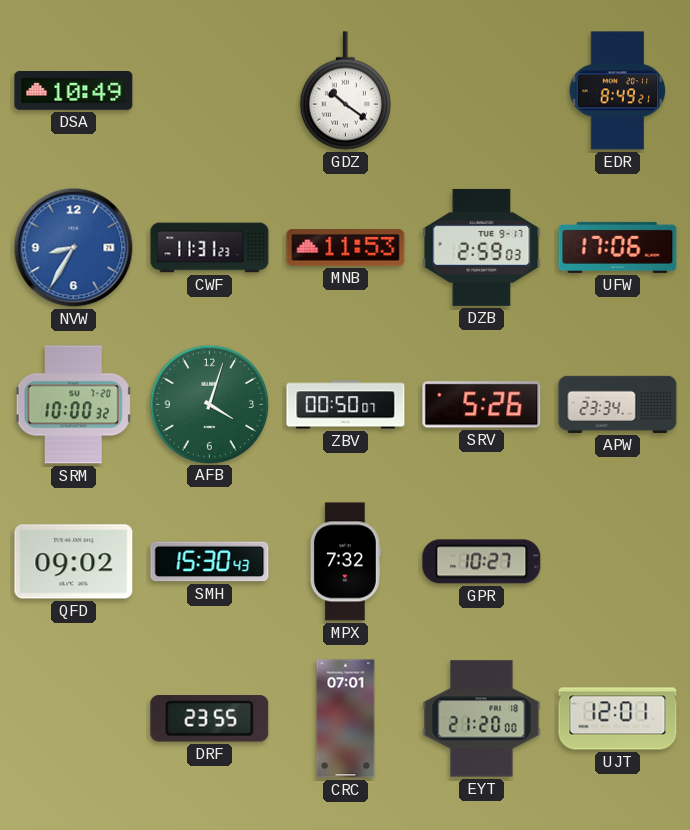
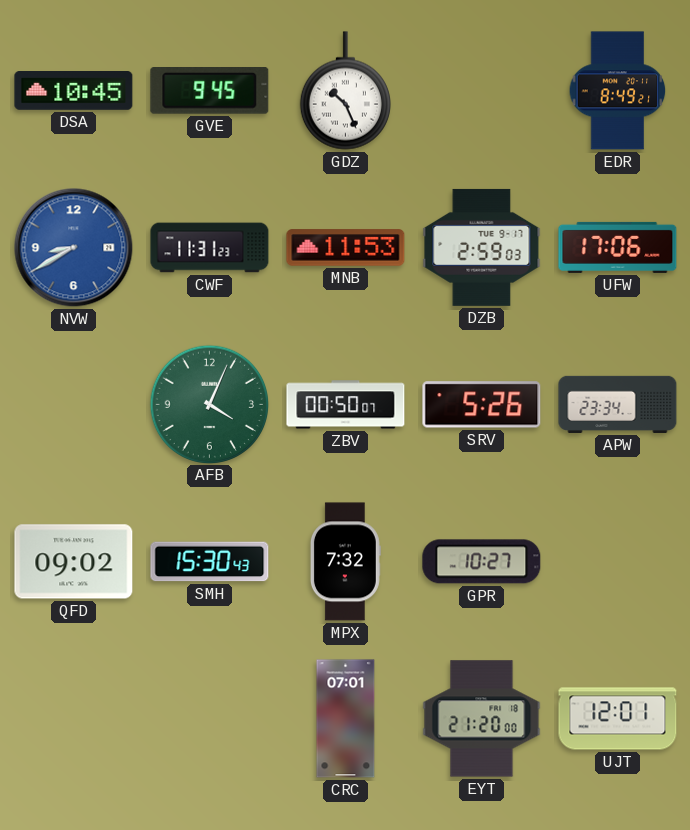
DSA: 10:49 -> 10:45 (74, 91)
GVE: none -> 9:45 (210, 91)
GDZ: 10:21 -> 10:26 (345, 91)
NVW: 8:35 -> 8:40 (74, 248)
SRM: 10:00 -> none (74, 405)
AFB: 4:03 -> 4:04 (209, 404)
DRF: 23:55 -> none (210, 719)
